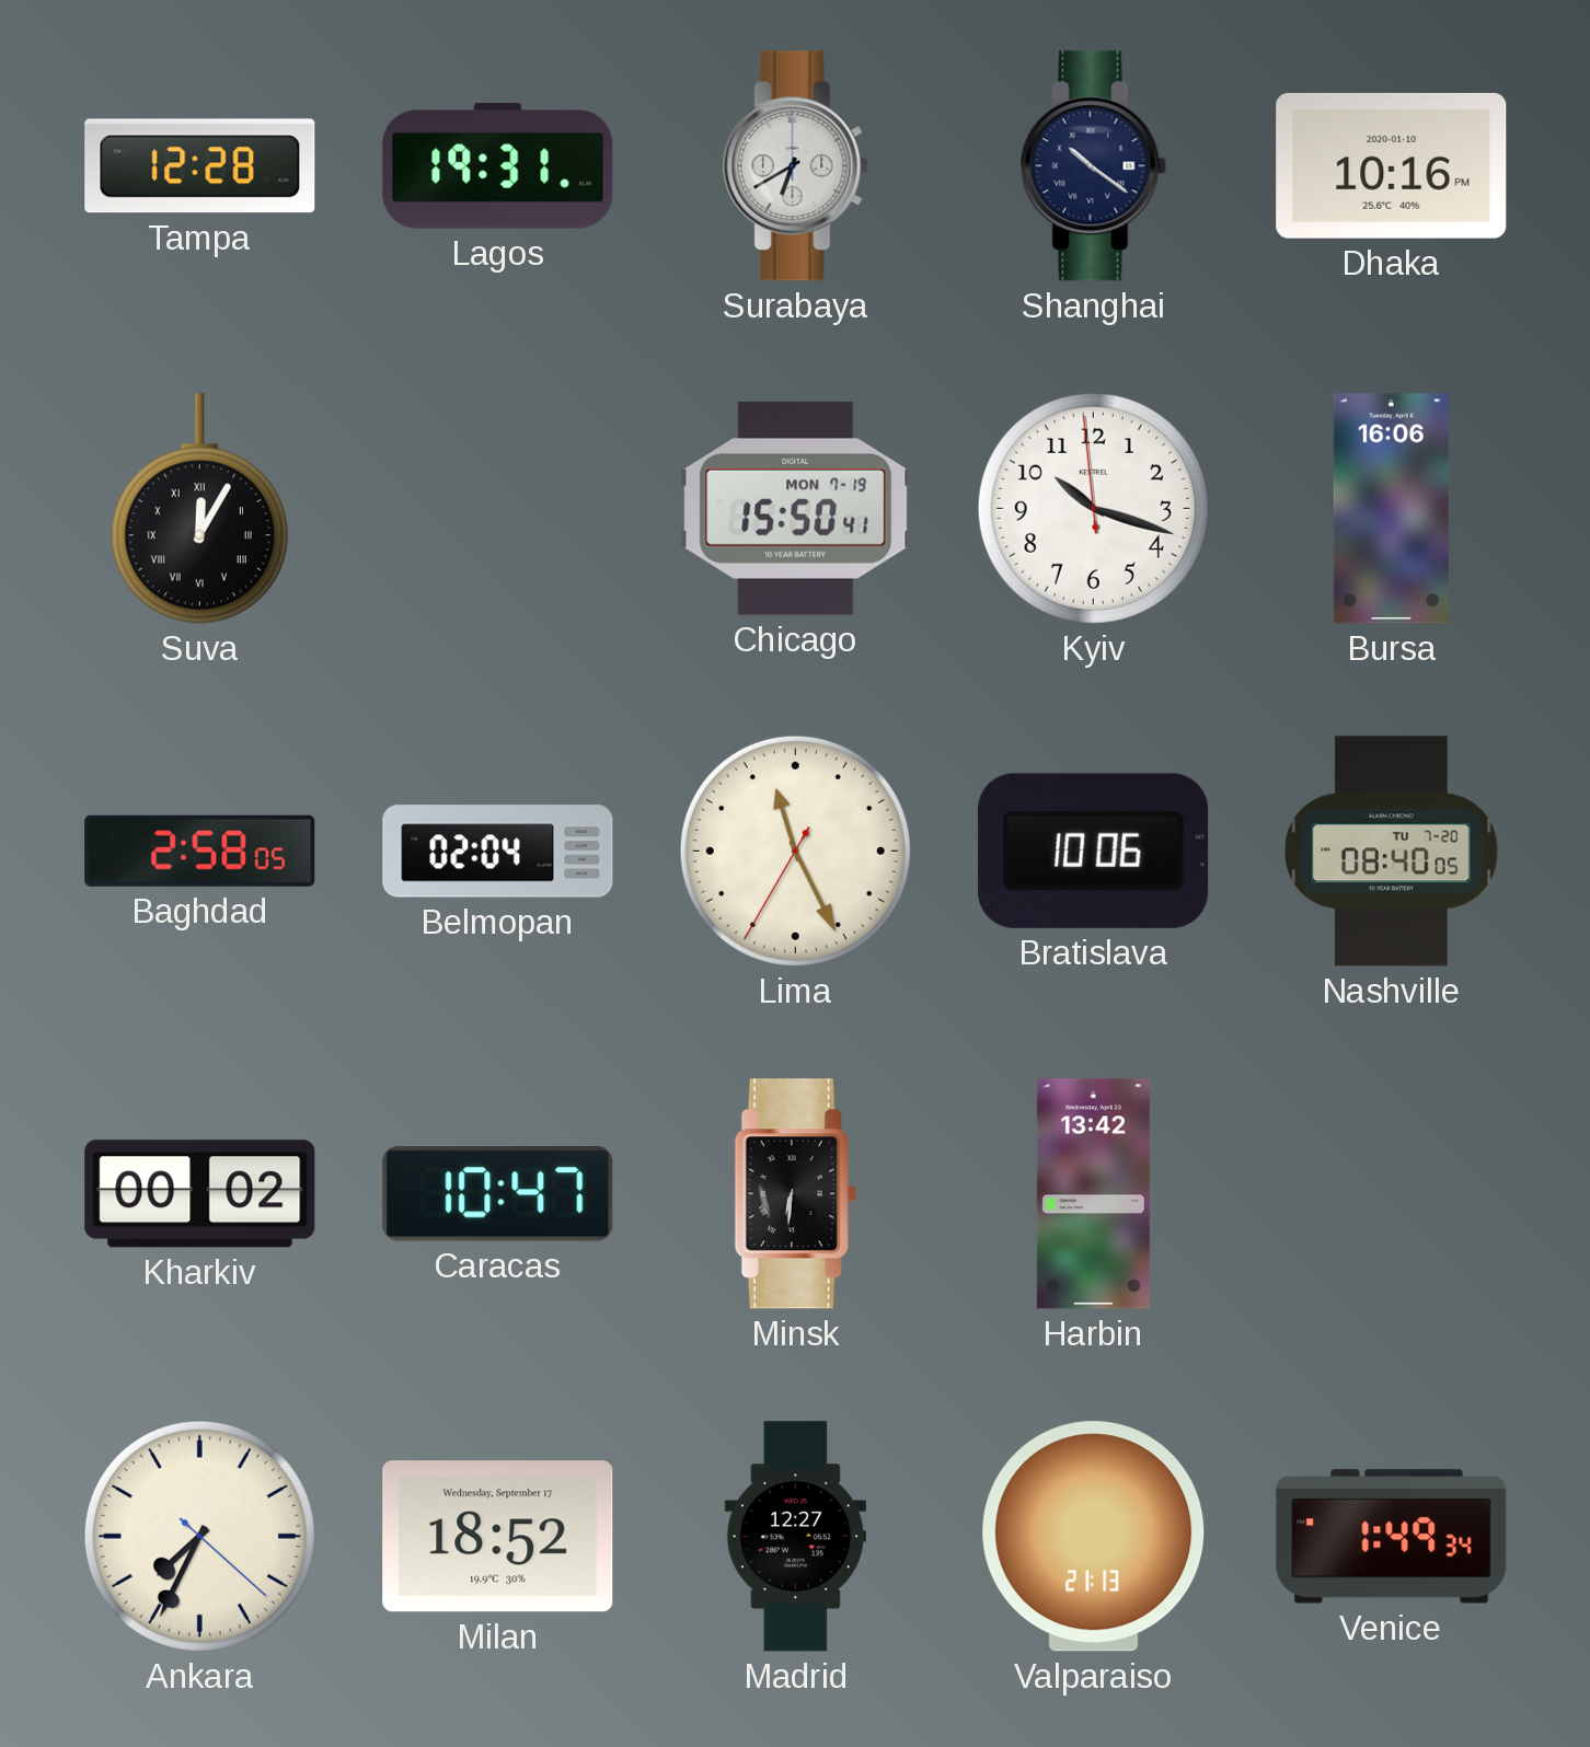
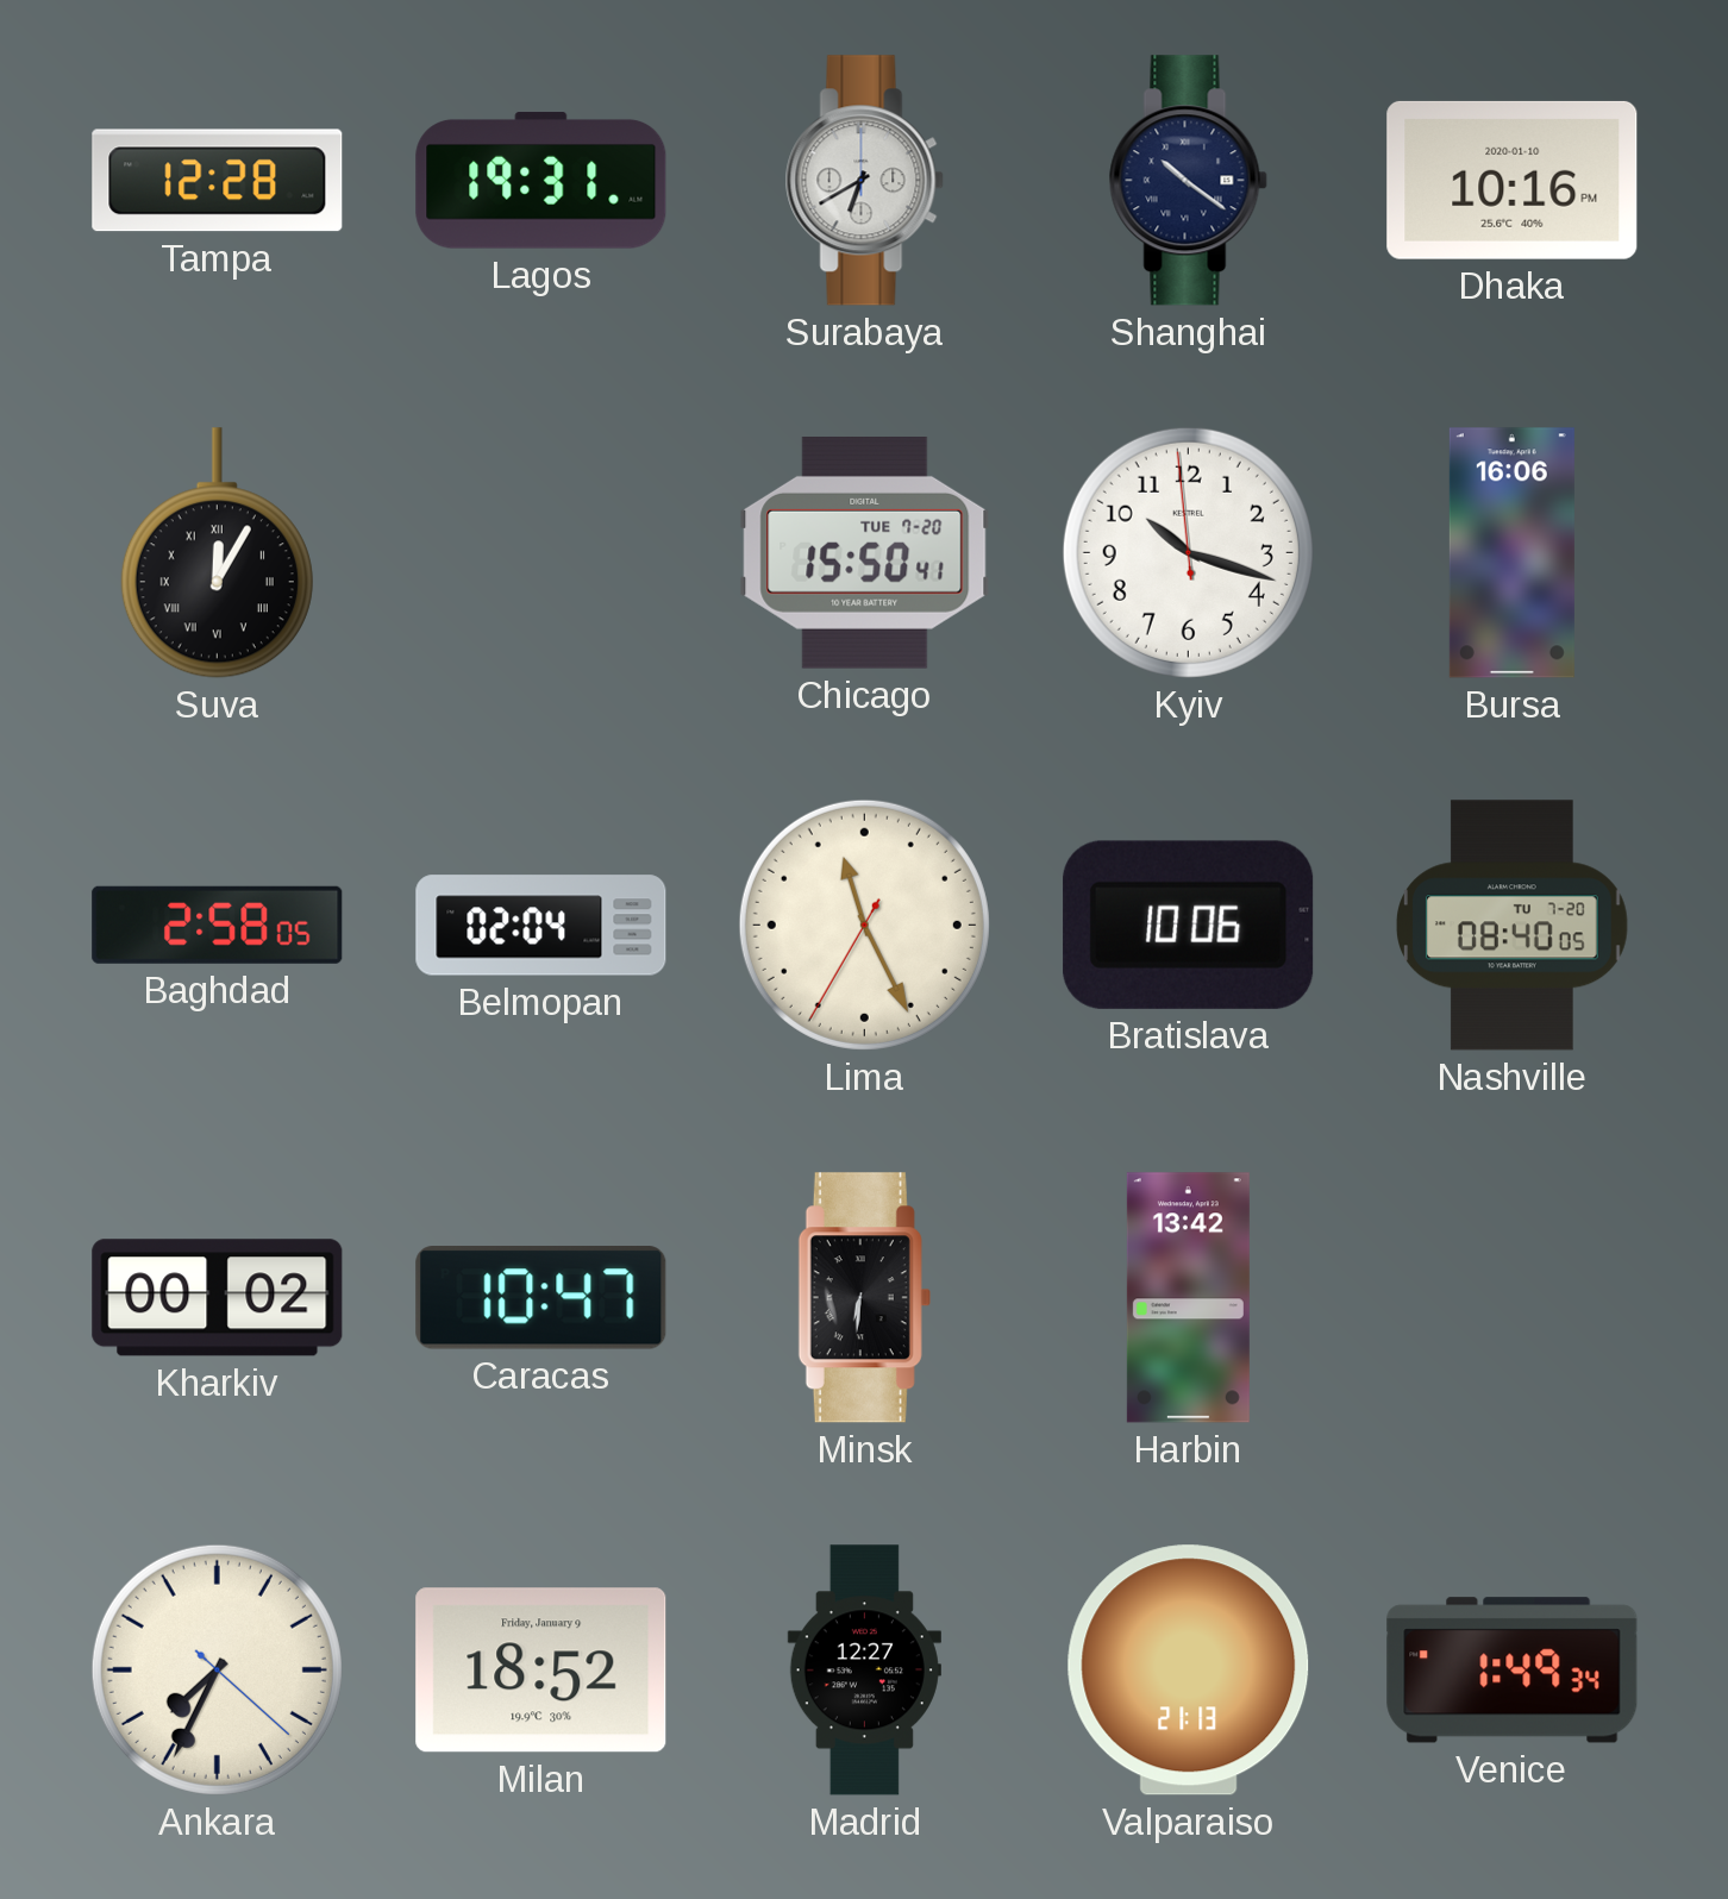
Chicago date: MON 7-19 -> TUE 7-20 (865, 552)
Milan date: Wednesday, September 17 -> Friday, January 9 (541, 1671)
